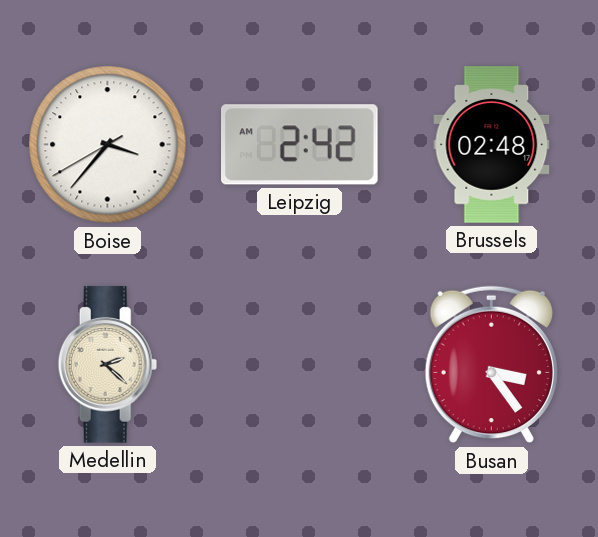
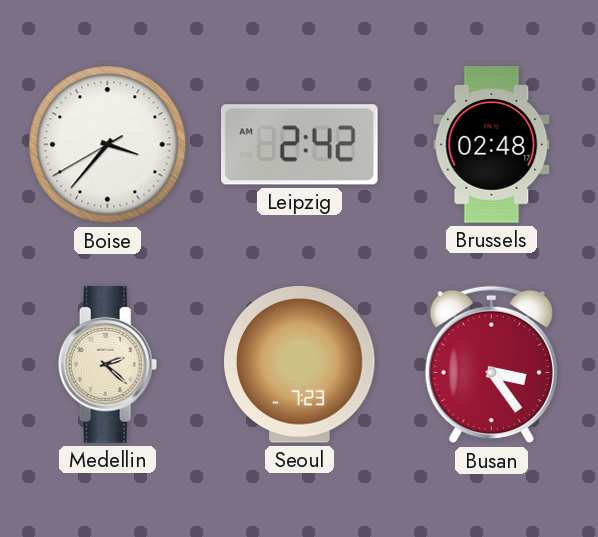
Seoul: none -> 7:23 (300, 364)
